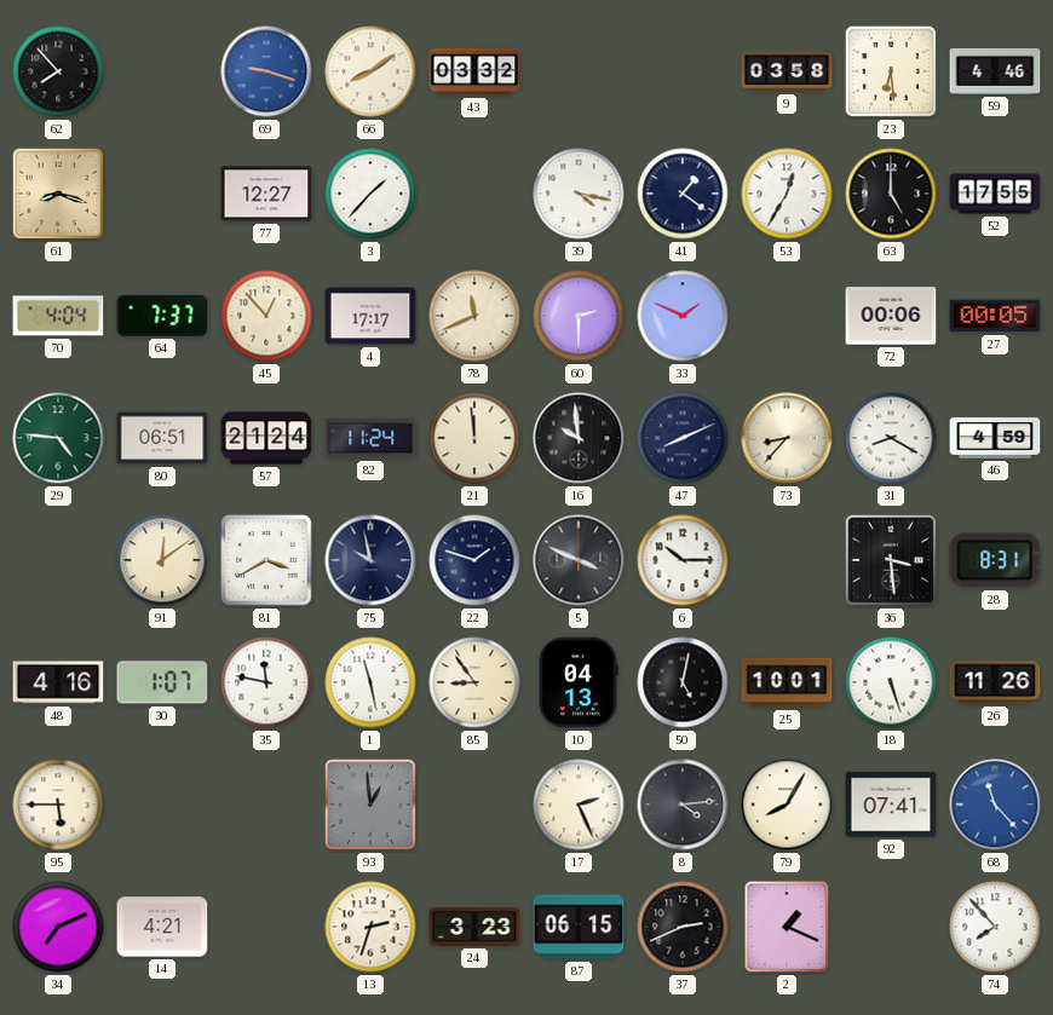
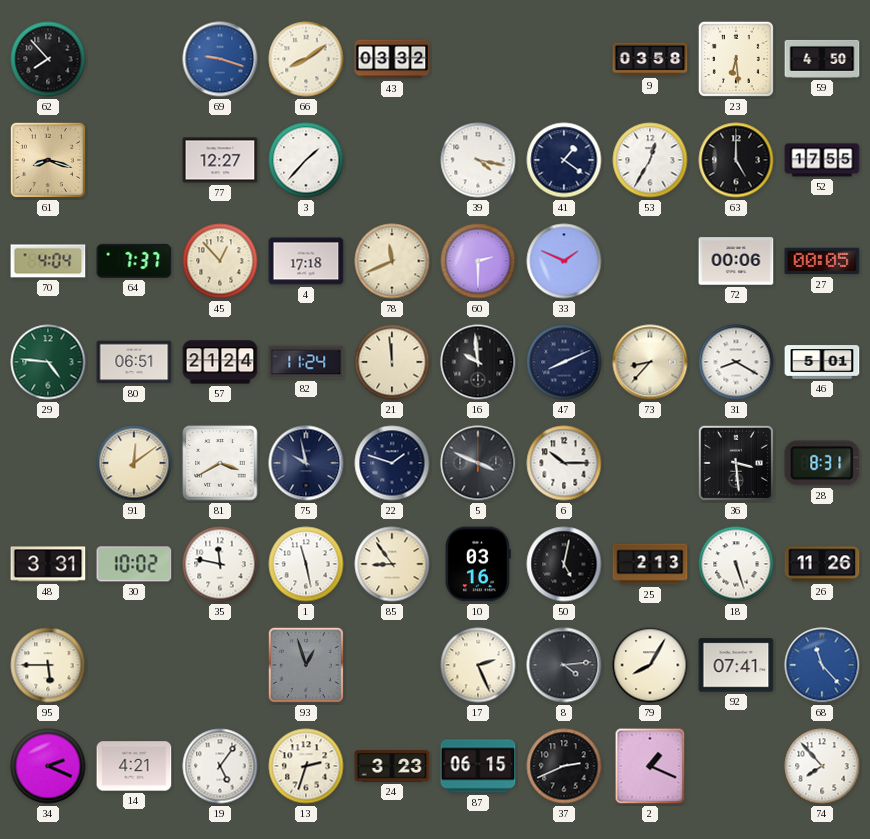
59: 4:46 -> 4:50 (822, 59)
4: 17:17 -> 17:18 (306, 261)
46: 4:59 -> 5:01 (822, 362)
48: 4:16 -> 3:31 (48, 564)
30: 1:07 -> 10:02 (134, 564)
10: 04:13 -> 03:16 (478, 564)
25: 10:01 -> 2:13 (650, 564)
93: 12:59 -> 12:57 (306, 665)
34: 7:11 -> 2:19 (48, 766)
19: none -> 5:06 (220, 766)
